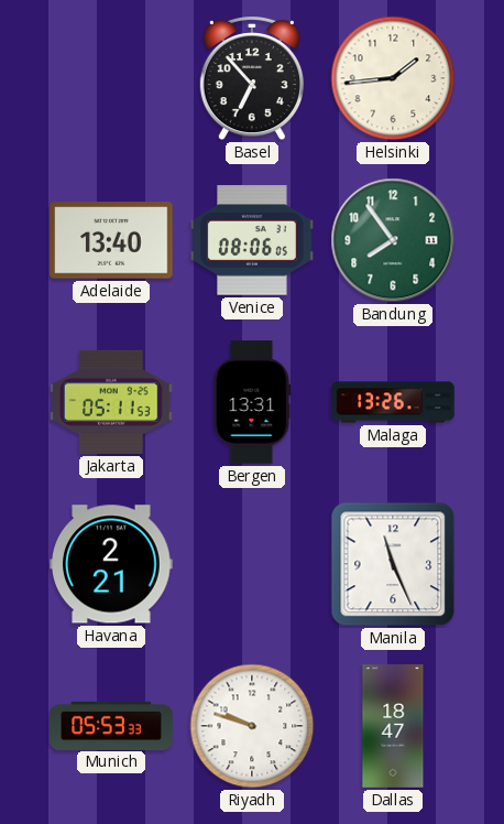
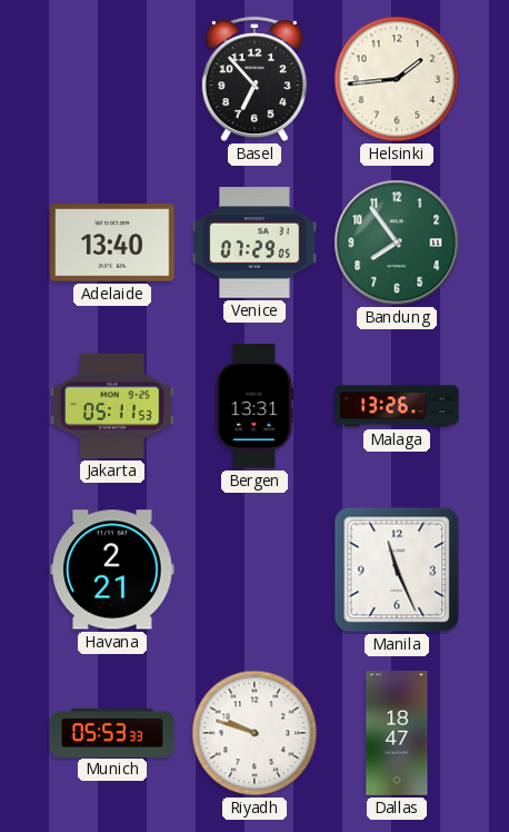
Venice: 08:06 -> 07:29 (255, 242)
